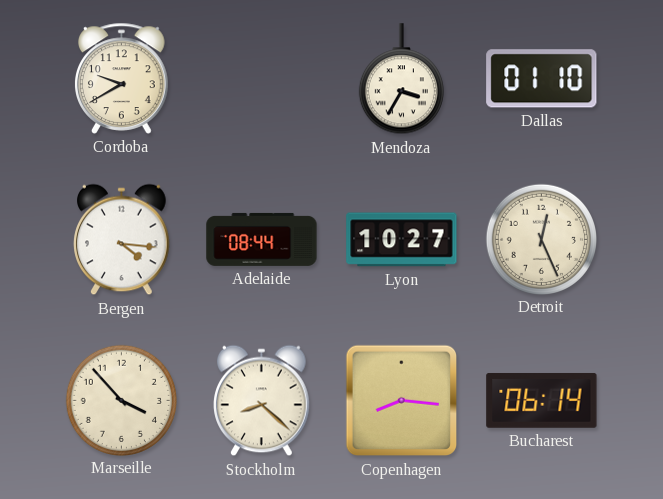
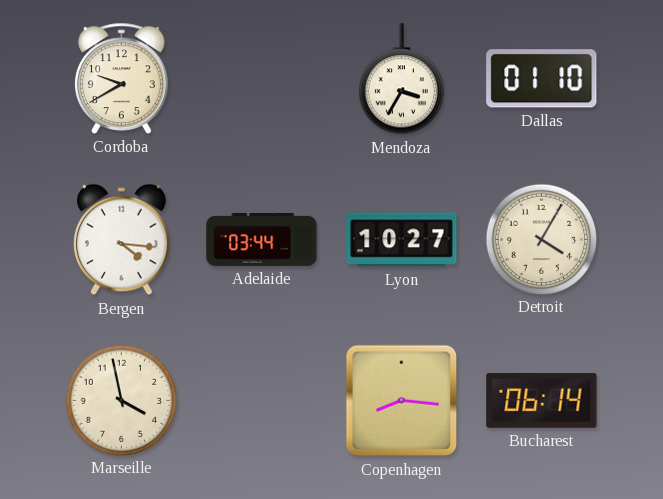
Adelaide: 08:44 -> 03:44 (262, 239)
Detroit: 12:26 -> 4:05 (541, 239)
Marseille: 3:53 -> 3:58 (121, 400)
Stockholm: 8:22 -> none (262, 401)
